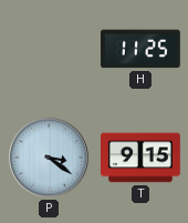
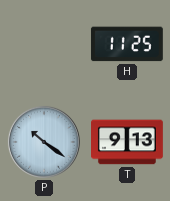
P: 3:21 -> 10:21 (44, 142)
T: 9:15 -> 9:13 (128, 142)
